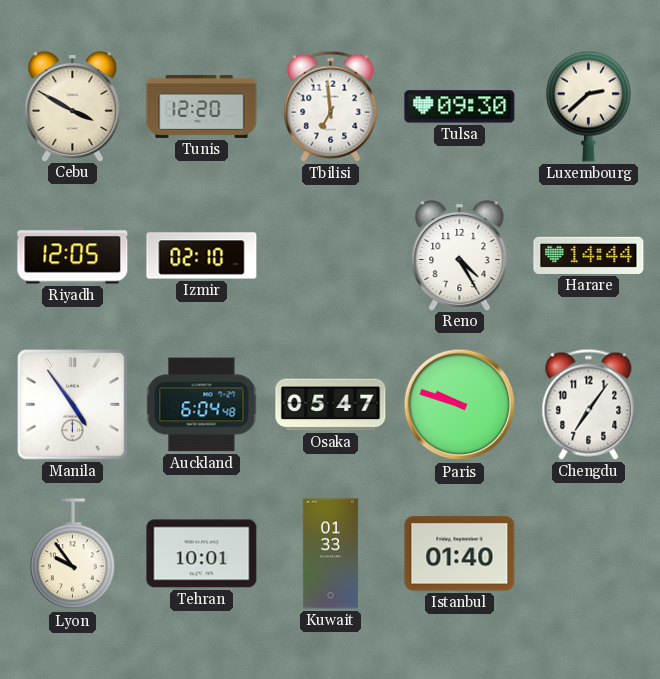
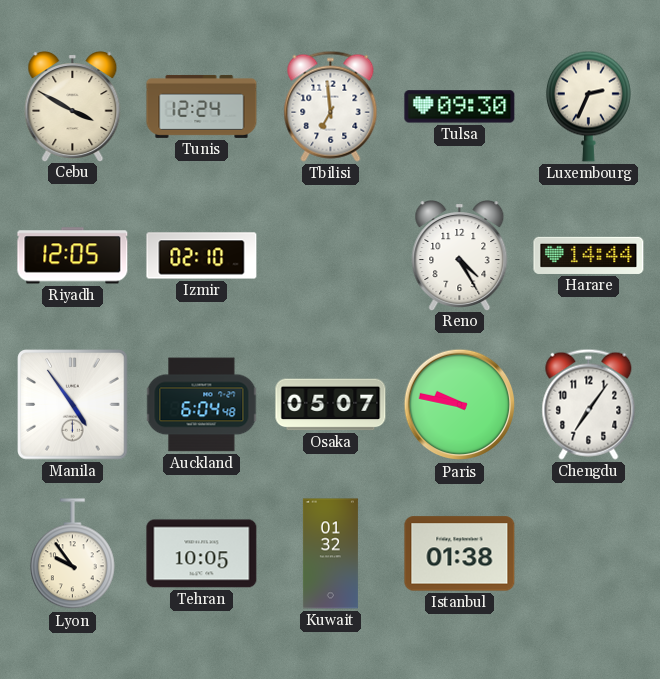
Tunis: 12:20 -> 12:24 (202, 106)
Luxembourg: 2:38 -> 2:34 (588, 106)
Osaka: 05:47 -> 05:07 (331, 405)
Paris: 9:48 -> 9:47 (460, 405)
Tehran: 10:01 -> 10:05 (202, 554)
Kuwait: 01:33 -> 01:32 (330, 554)
Istanbul: 01:40 -> 01:38 (460, 554)
